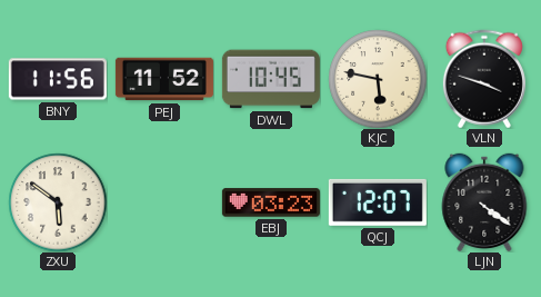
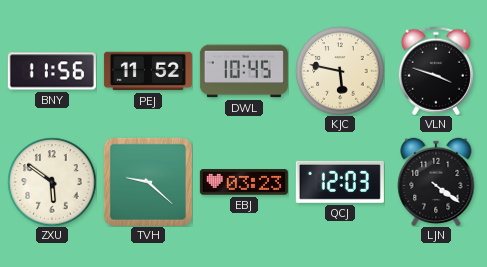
TVH: none -> 9:22 (148, 182)
QCJ: 12:07 -> 12:03 (340, 182)
